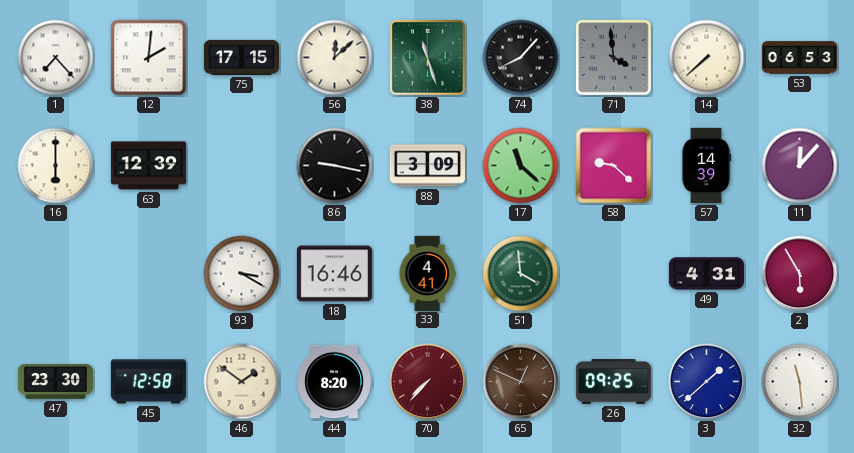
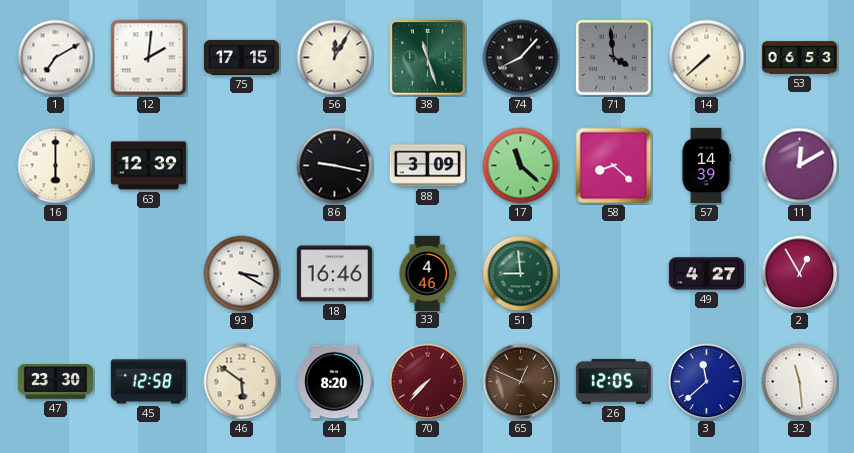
1: 7:23 -> 7:10 (56, 58)
56: 12:08 -> 12:05 (335, 58)
58: 9:22 -> 8:22 (614, 166)
11: 12:07 -> 12:10 (800, 166)
33: 4:41 -> 4:46 (427, 273)
51: 3:59 -> 8:59 (521, 274)
49: 4:31 -> 4:27 (706, 274)
2: 5:55 -> 12:55 (800, 274)
46: 1:51 -> 5:51 (242, 382)
26: 09:25 -> 12:05 (613, 382)
3: 1:38 -> 11:38 (707, 382)
